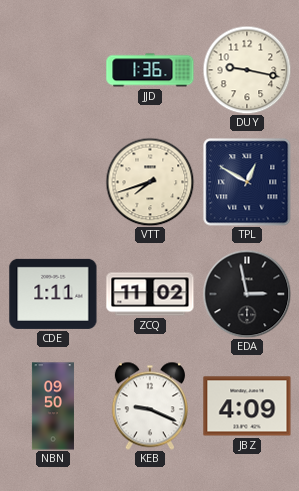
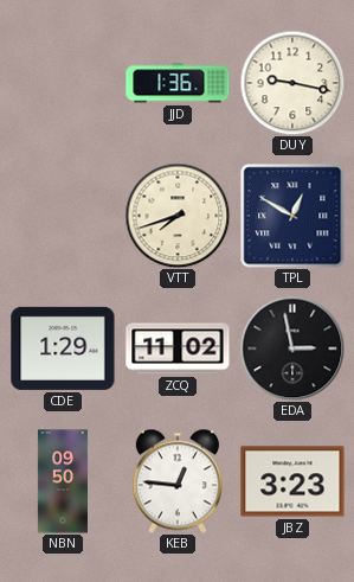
CDE: 1:11 -> 1:29 (63, 348)
KEB: 9:19 -> 12:46 (178, 481)
JBZ: 4:09 -> 3:23 (292, 481)
